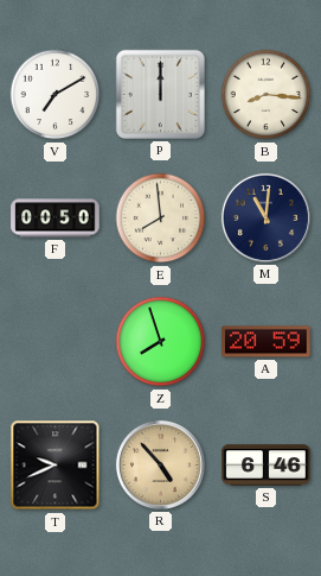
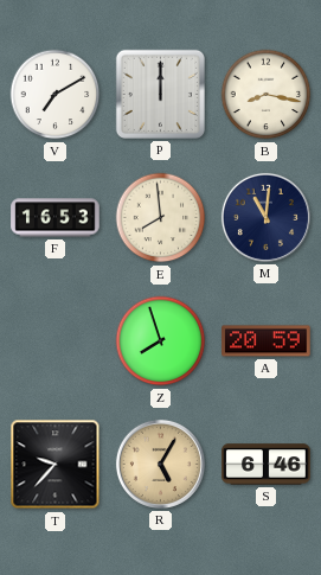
B: 8:16 -> 8:17 (267, 95)
F: 00:50 -> 16:53 (56, 218)
T: 9:41 -> 9:37 (56, 465)
R: 4:53 -> 5:05 (160, 464)
